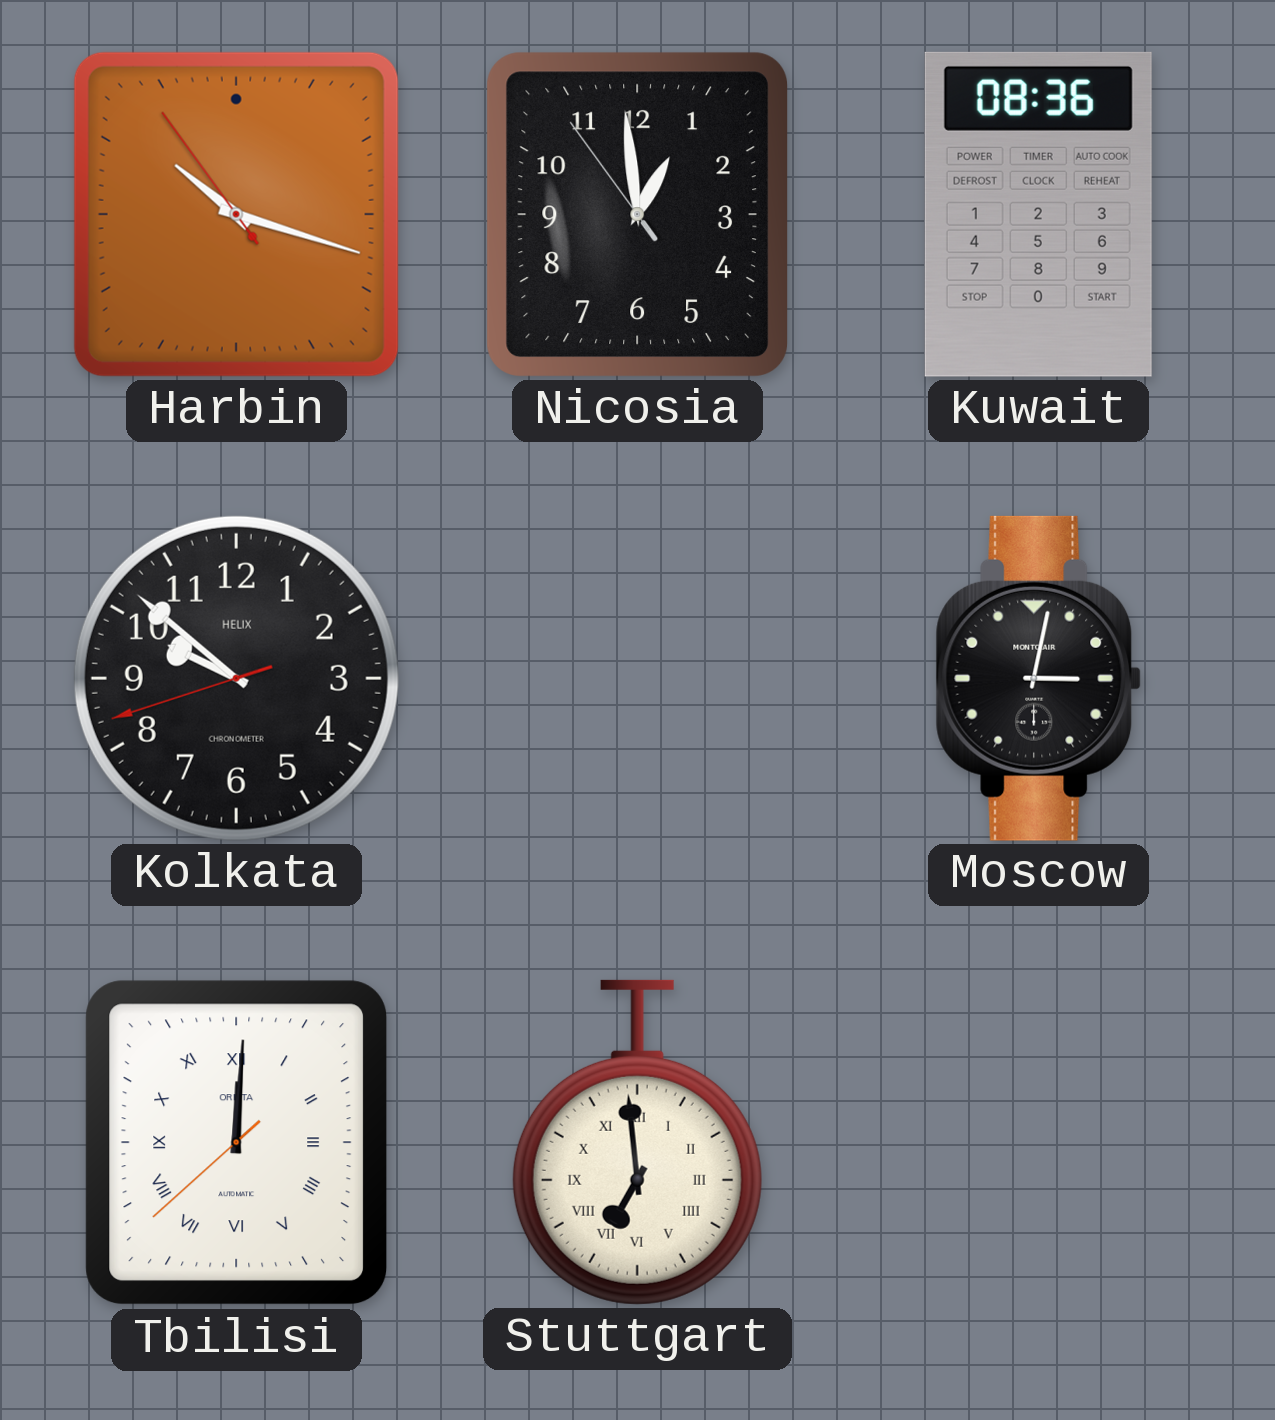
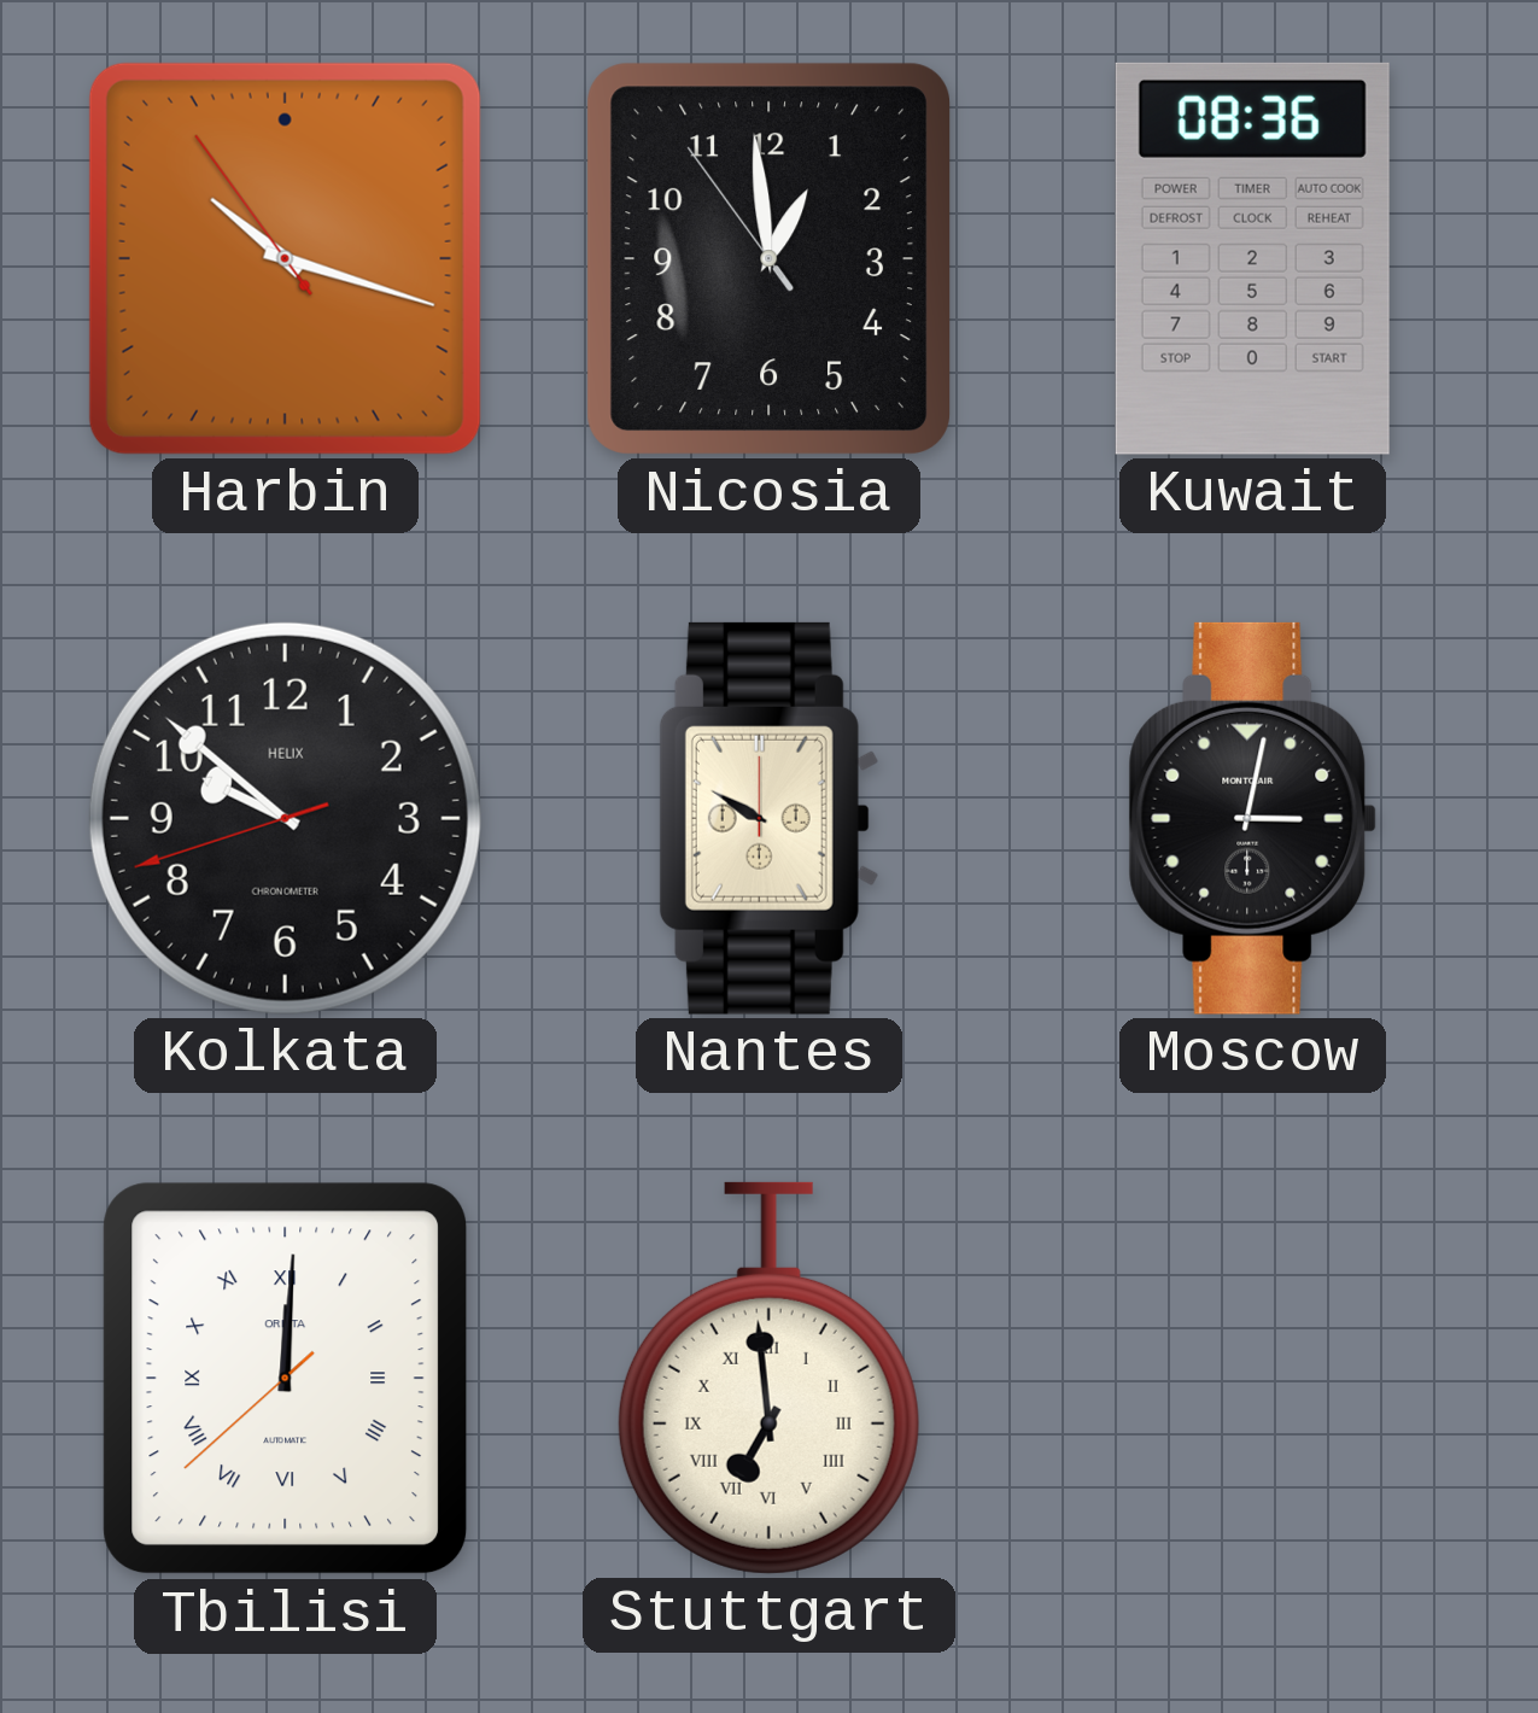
Nantes: none -> 9:50 (768, 818)
